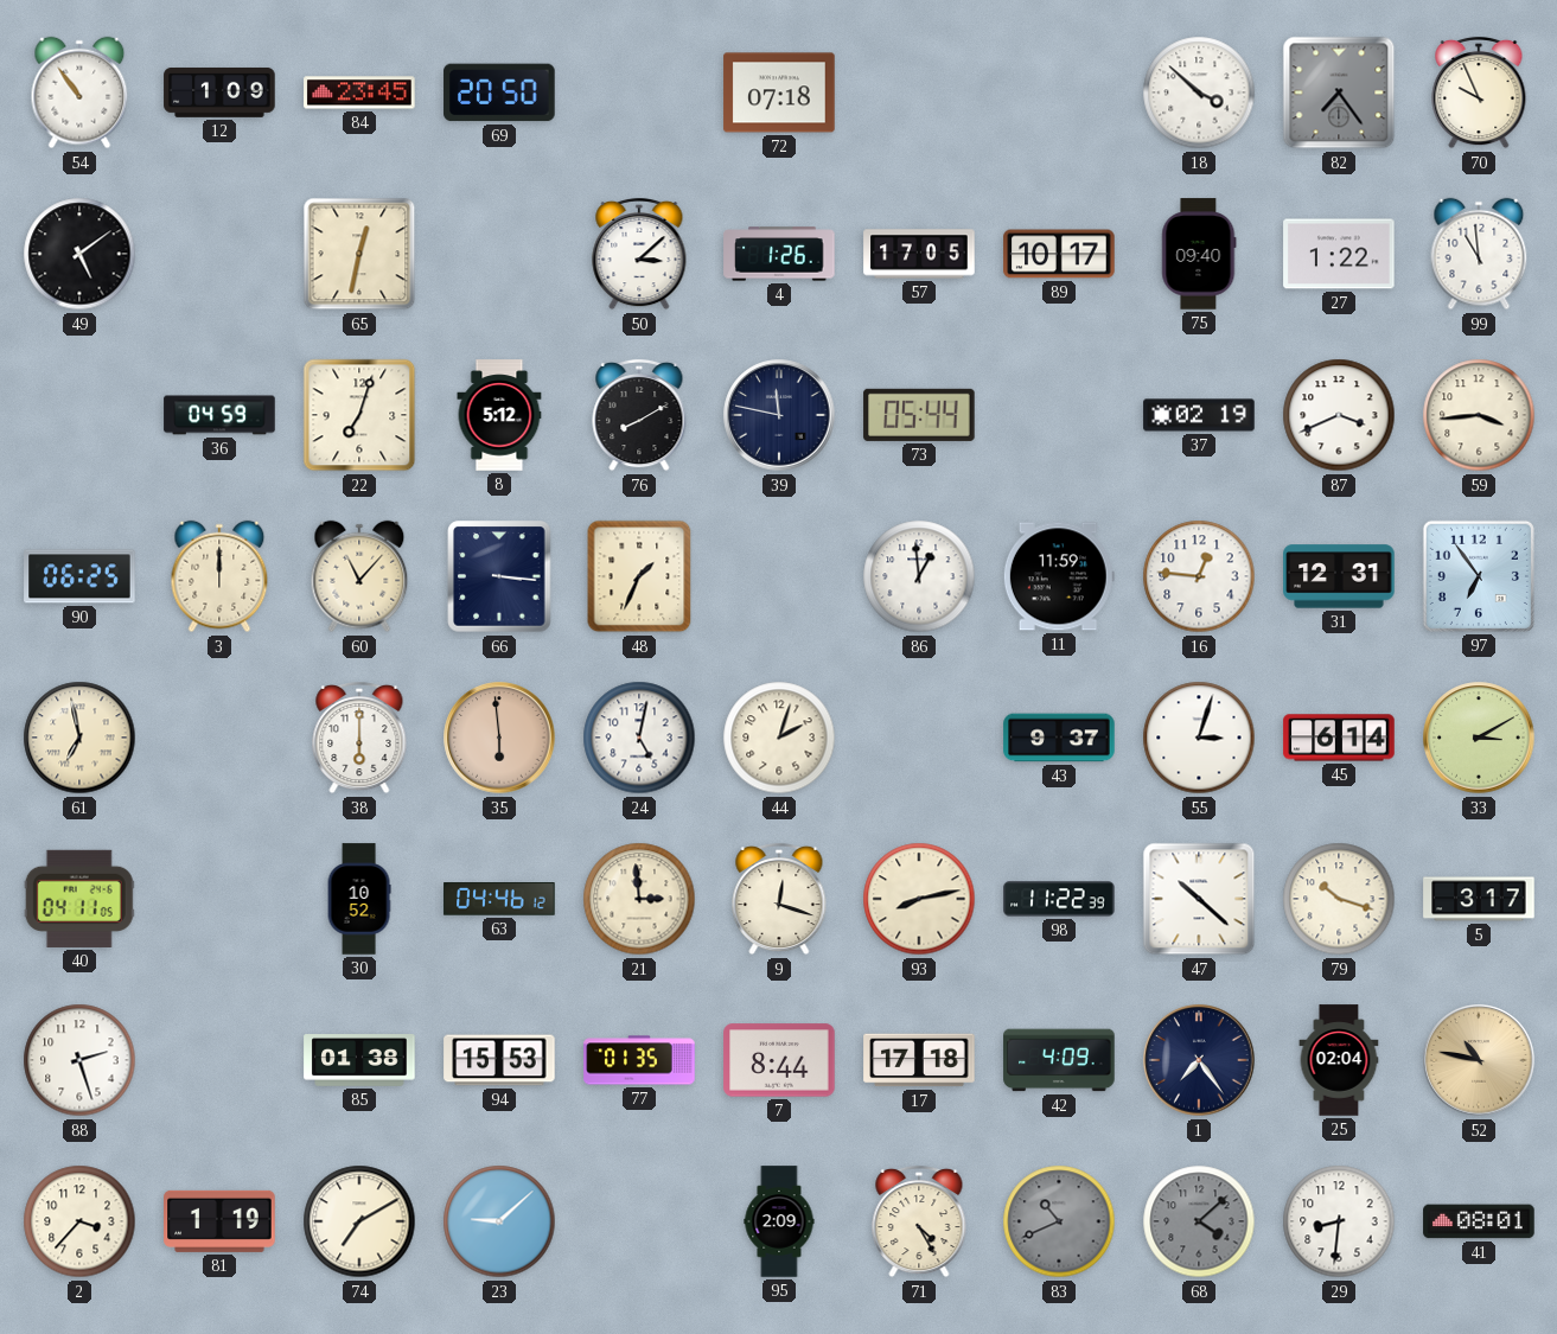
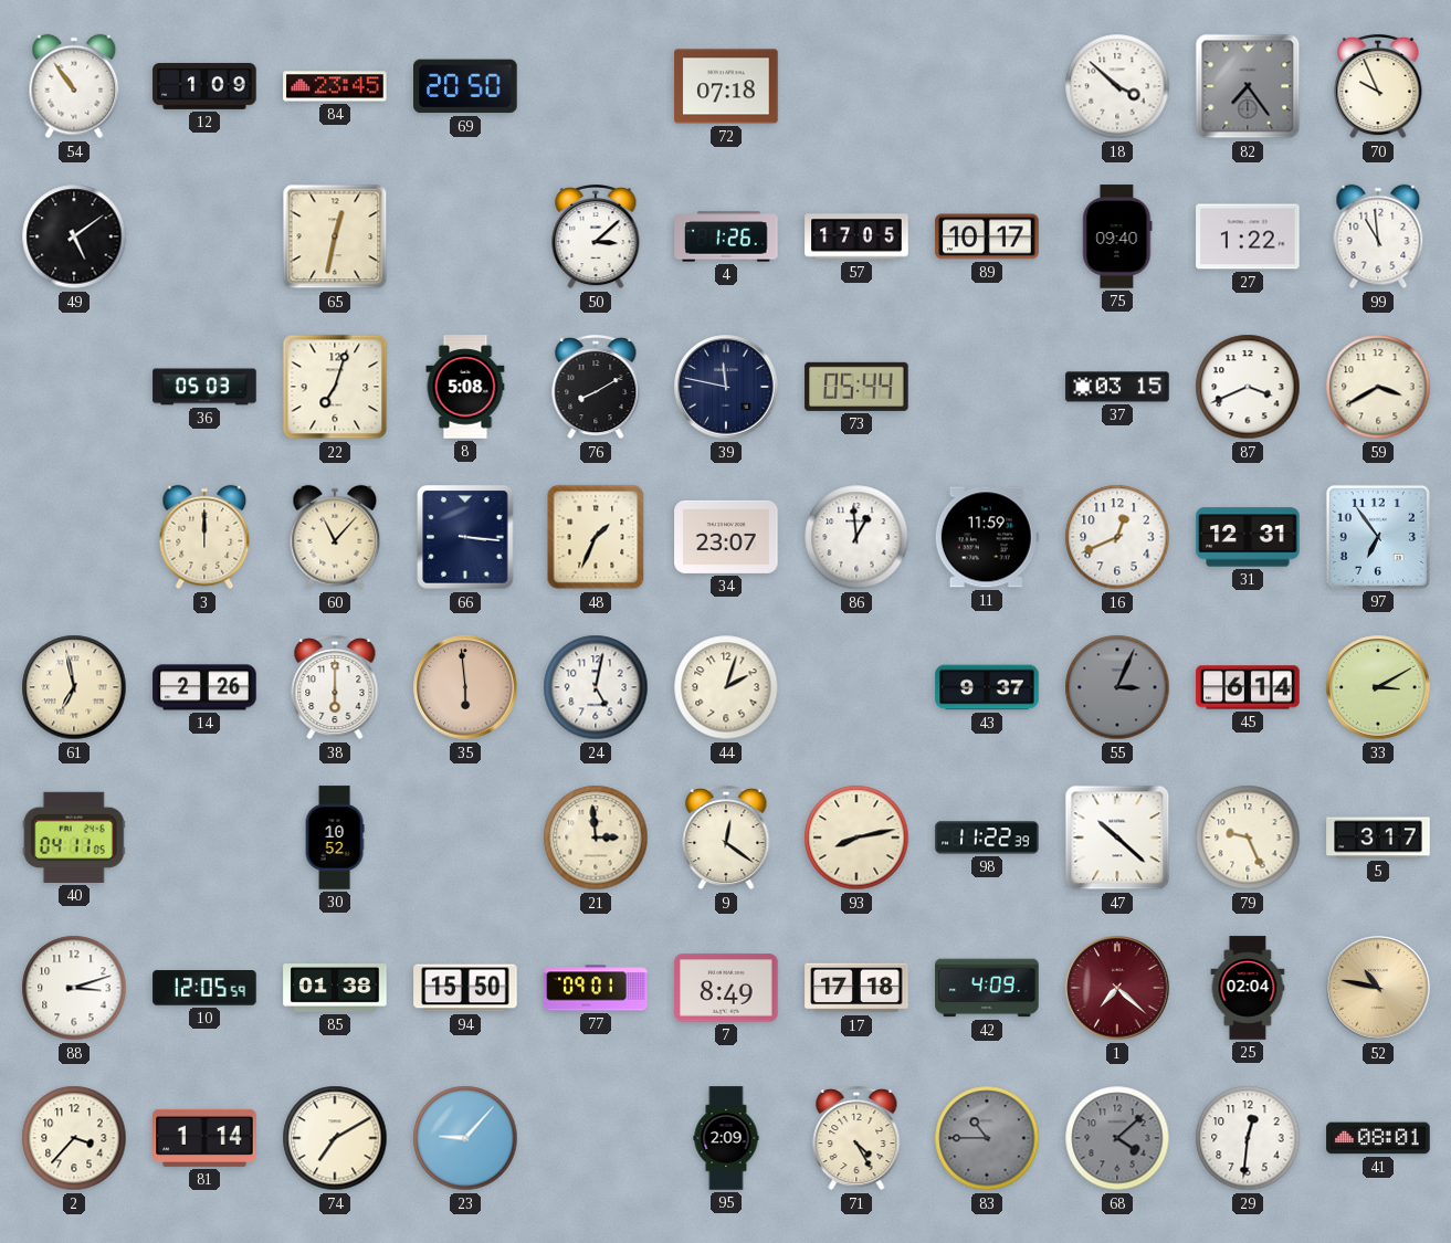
36: 04:59 -> 05:03 (204, 387)
8: 5:12 -> 5:08 (465, 387)
37: 02:19 -> 03:15 (1117, 387)
59: 3:44 -> 3:40 (1378, 387)
90: 06:25 -> none (79, 576)
34: none -> 23:07 (726, 537)
16: 12:46 -> 12:41 (1117, 537)
14: none -> 2:26 (204, 687)
55: 3:03 -> 3:04 (1117, 687)
55 dial: white -> grey (1117, 687)
63: 04:46 -> none (499, 899)
9: 12:18 -> 12:21 (726, 838)
79: 10:18 -> 9:26 (1248, 838)
88: 2:27 -> 3:12 (74, 988)
10: none -> 12:05 (204, 988)
94: 15:53 -> 15:50 (465, 988)
77: 01:35 -> 09:01 (596, 988)
7: 8:44 -> 8:49 (726, 988)
1: 7:24 -> 7:22 (1117, 988)
1 dial: navy -> burgundy (1117, 988)
81: 1:19 -> 1:14 (204, 1138)
23: 9:08 -> 9:07 (465, 1138)
83: 10:41 -> 10:45 (987, 1138)
29: 8:31 -> 12:31 (1248, 1138)
